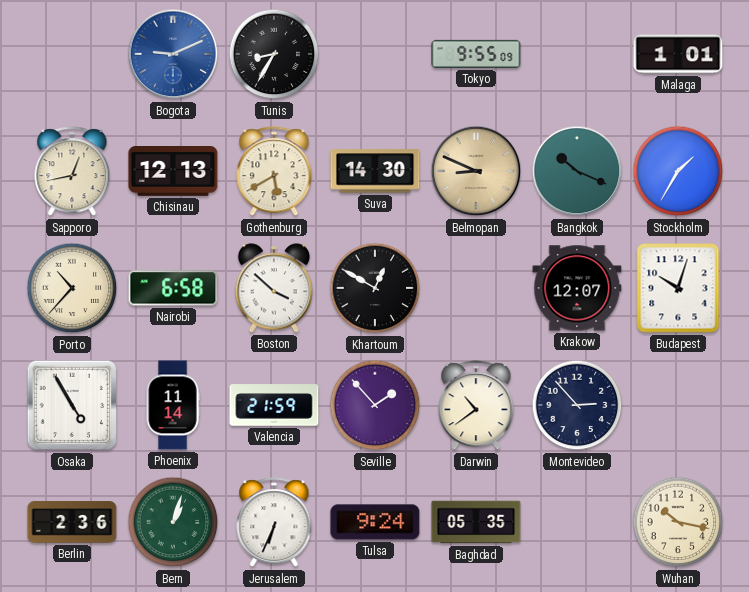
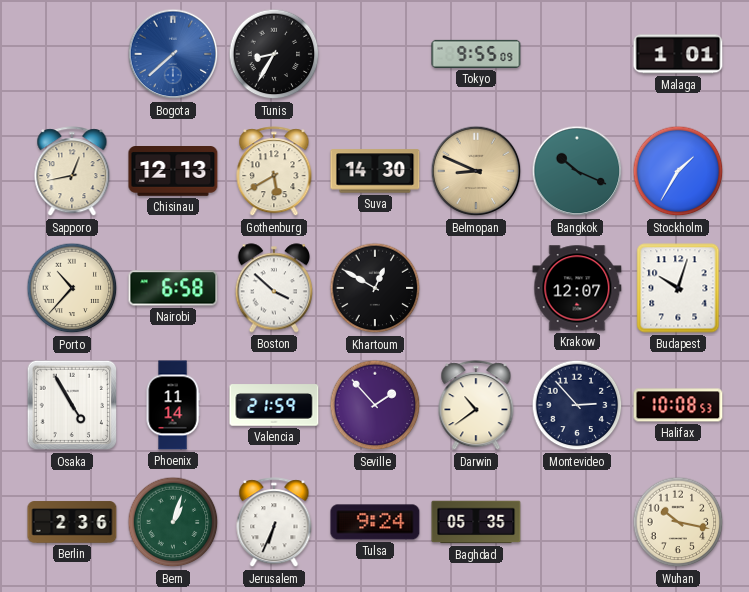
Bogota: 9:11 -> 7:38 (173, 54)
Halifax: none -> 10:08 (678, 405)
